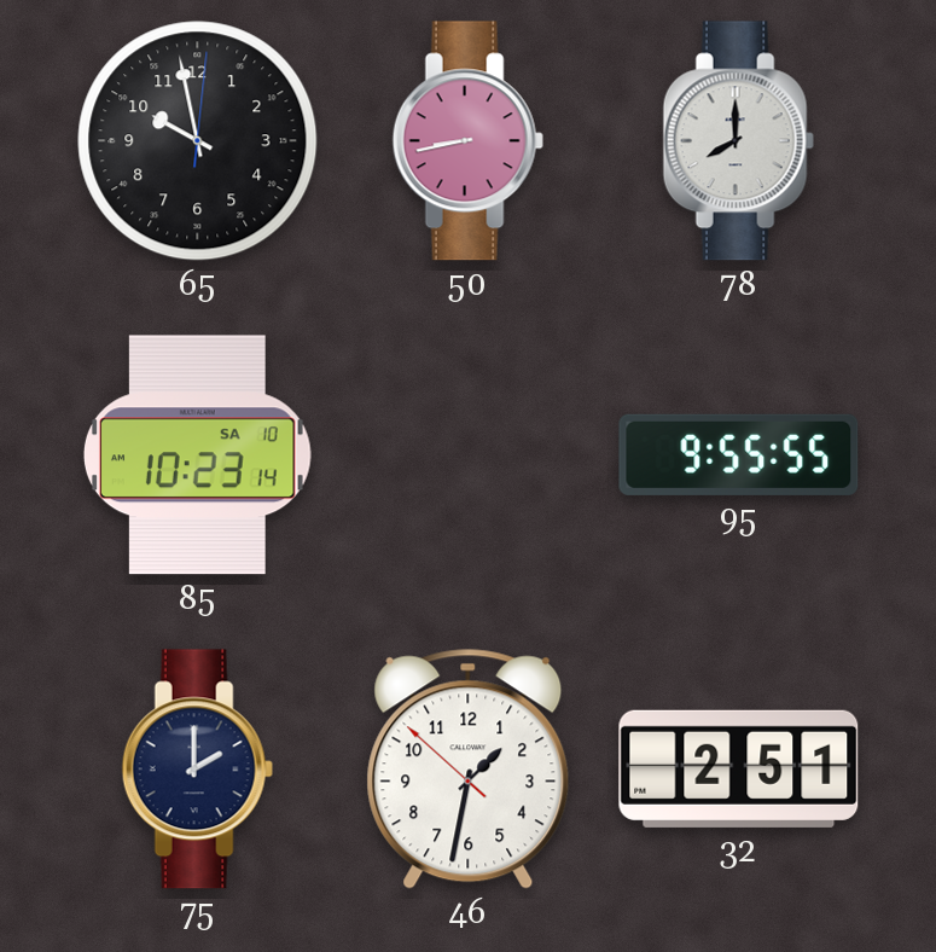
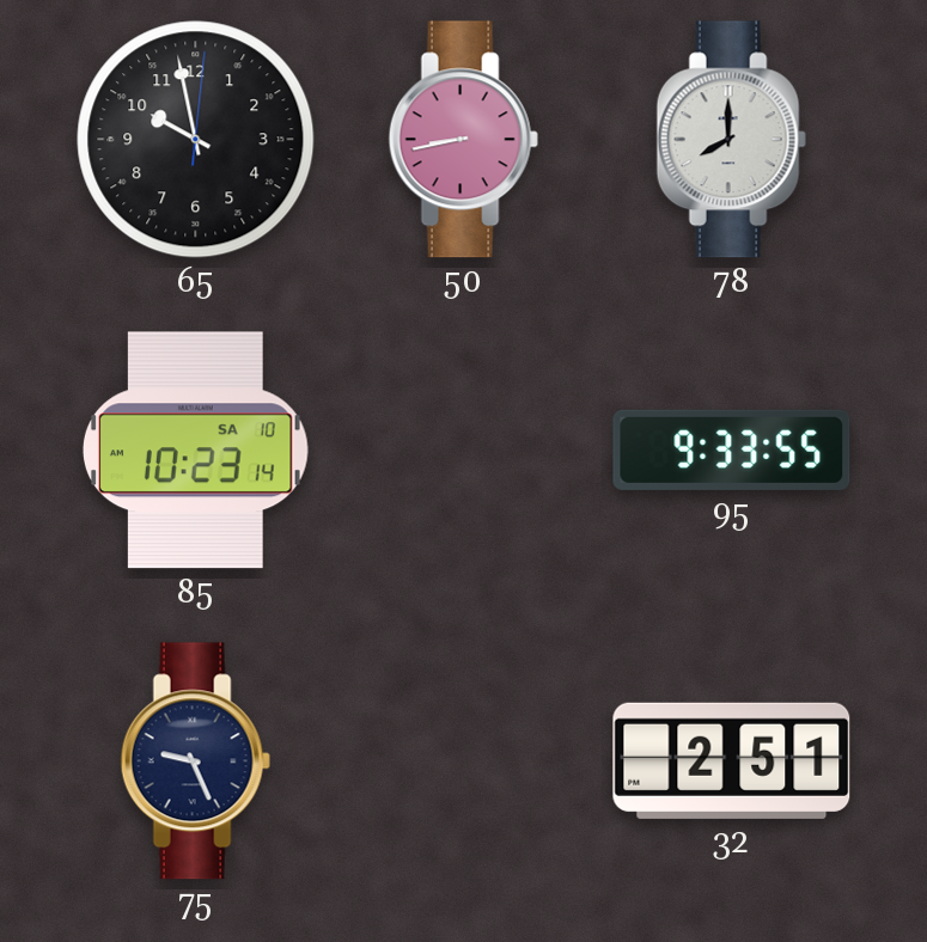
95: 9:55 -> 9:33 (732, 449)
75: 2:00 -> 9:26 (195, 761)
46: 1:31 -> none (469, 768)
